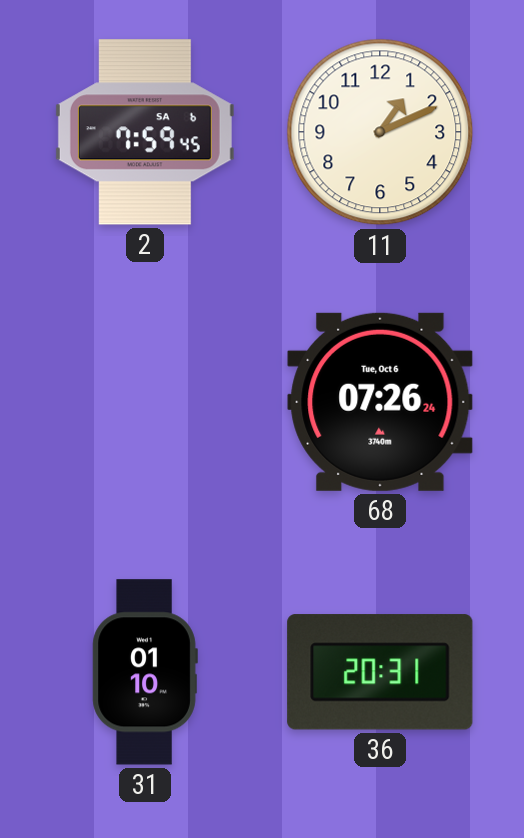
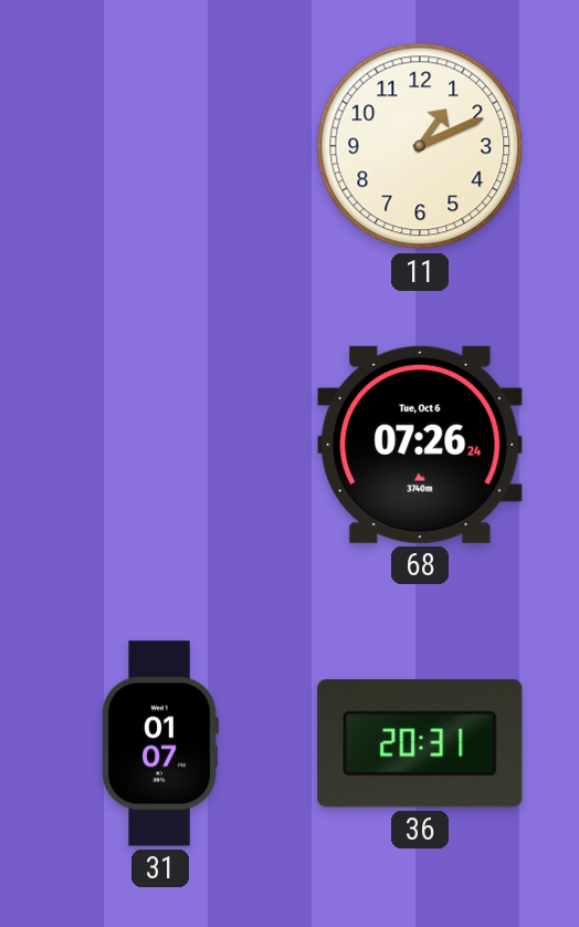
2: 7:59 -> none (145, 132)
31: 01:10 -> 01:07 (160, 743)
